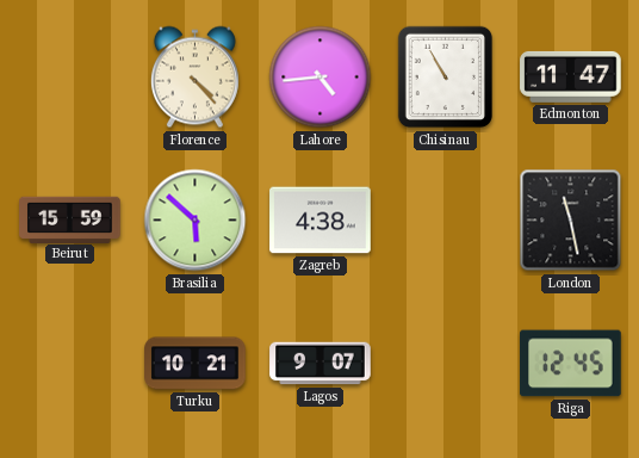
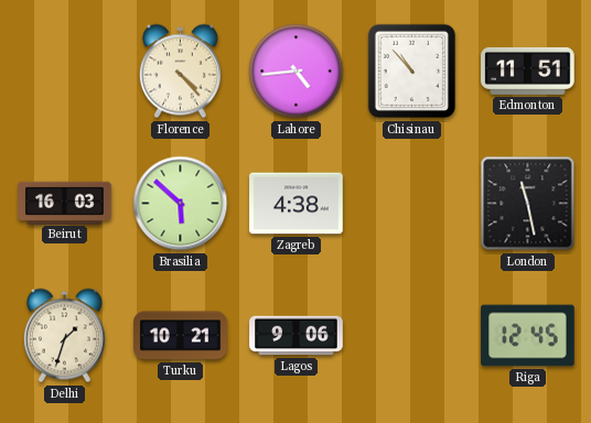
Chisinau: 10:55 -> 10:53 (411, 72)
Edmonton: 11:47 -> 11:51 (528, 70)
Beirut: 15:59 -> 16:03 (65, 203)
Delhi: none -> 1:33 (64, 336)
Lagos: 9:07 -> 9:06 (297, 336)
